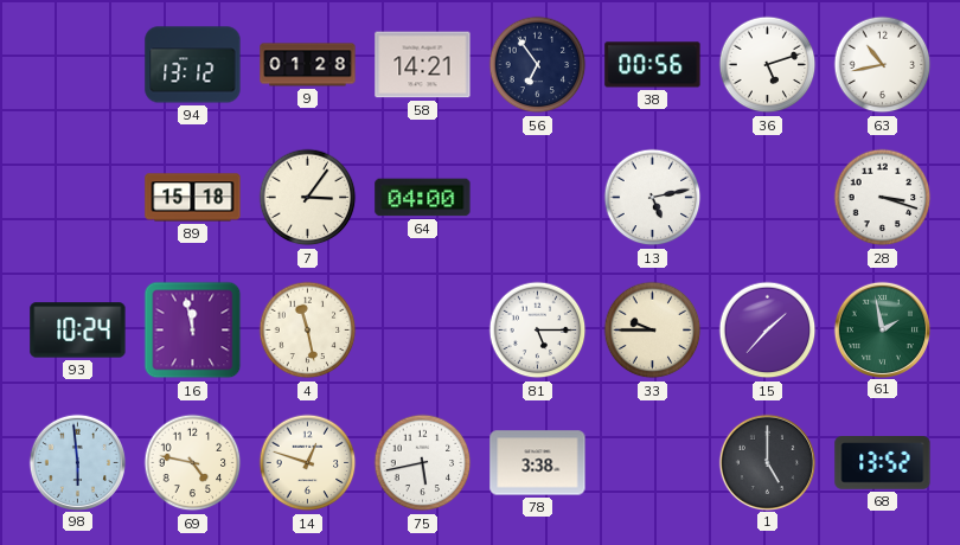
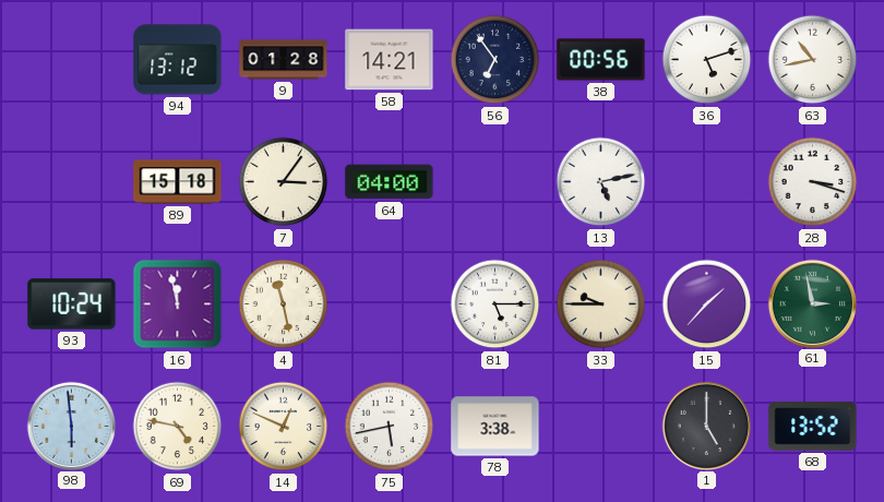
61: 1:58 -> 2:58 (812, 303)
14: 12:48 -> 12:49 (284, 427)
